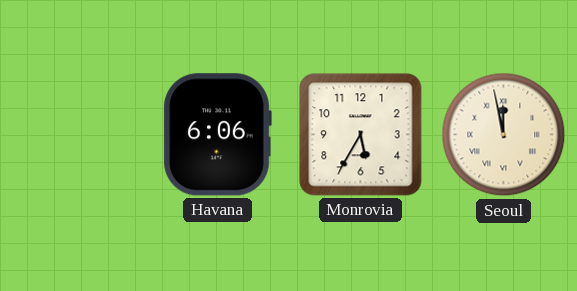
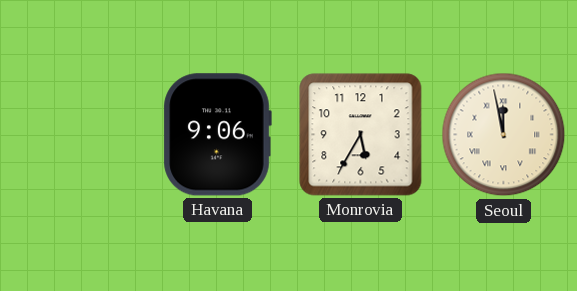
Havana: 6:06 -> 9:06 (217, 135)
